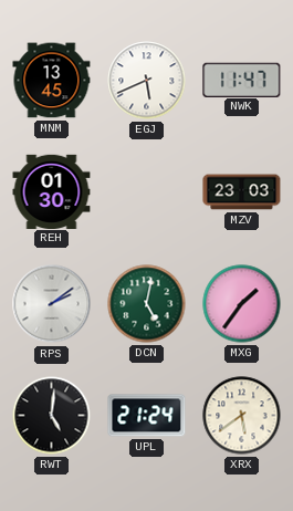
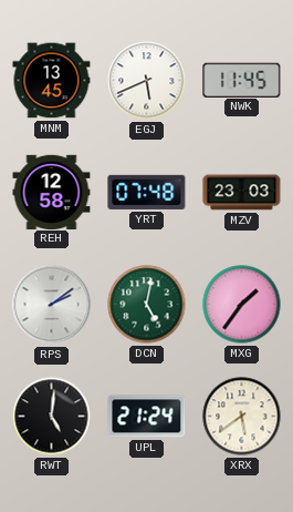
NWK: 11:47 -> 11:45 (242, 80)
REH: 01:30 -> 12:58 (52, 192)
YRT: none -> 07:48 (147, 192)
